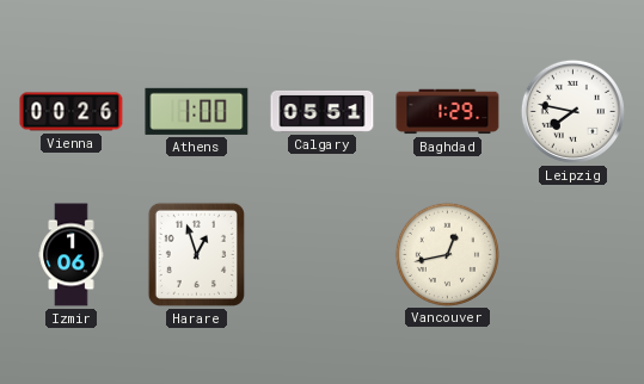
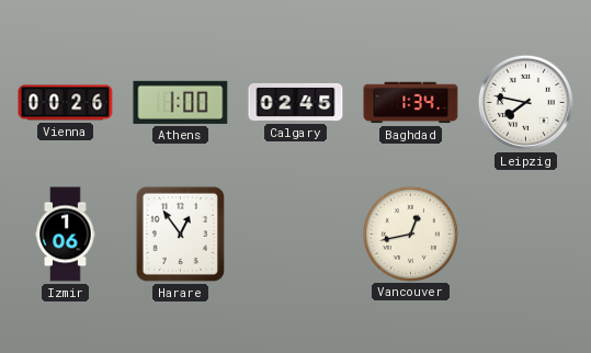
Calgary: 05:51 -> 02:45 (296, 102)
Baghdad: 1:29 -> 1:34 (411, 103)
Harare: 12:57 -> 12:54 (180, 234)
